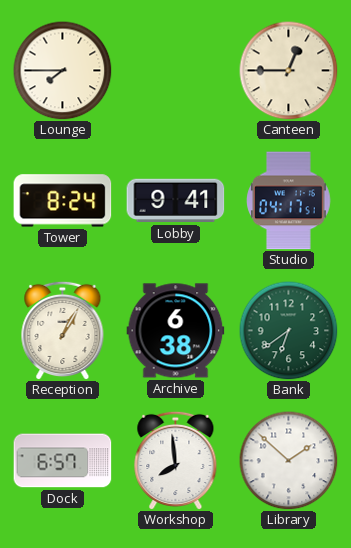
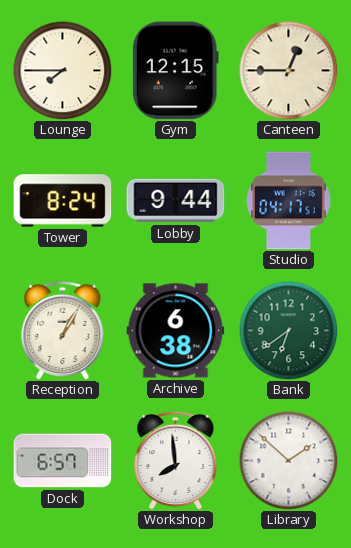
Gym: none -> 12:15 (175, 71)
Lobby: 9:41 -> 9:44 (176, 201)
